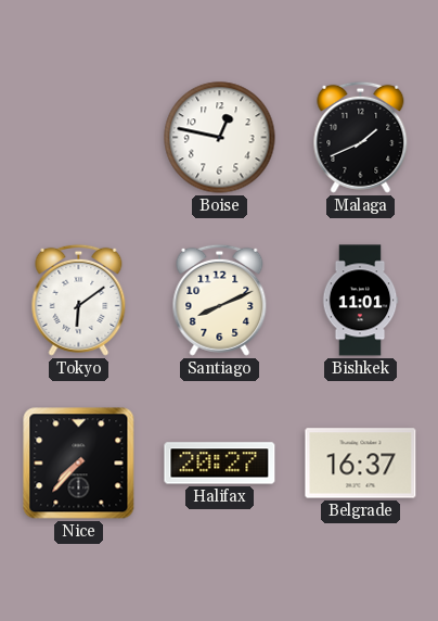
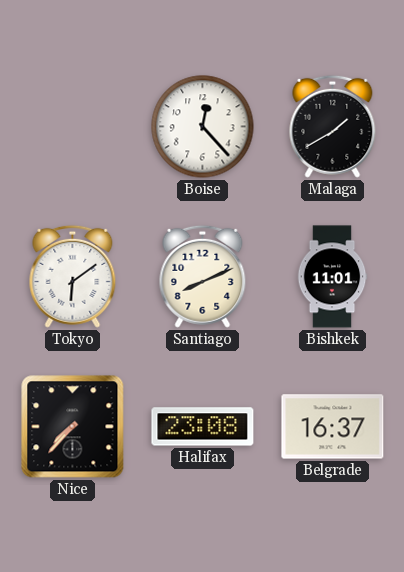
Boise: 12:47 -> 12:23 (203, 127)
Malaga: 1:41 -> 1:40 (333, 126)
Halifax: 20:27 -> 23:08 (203, 427)
